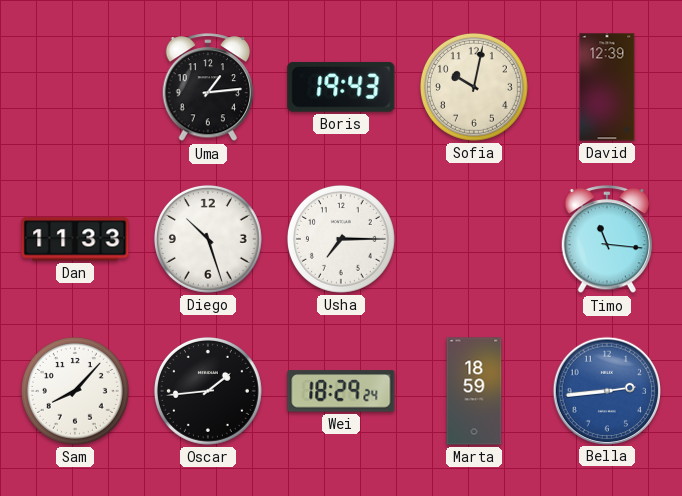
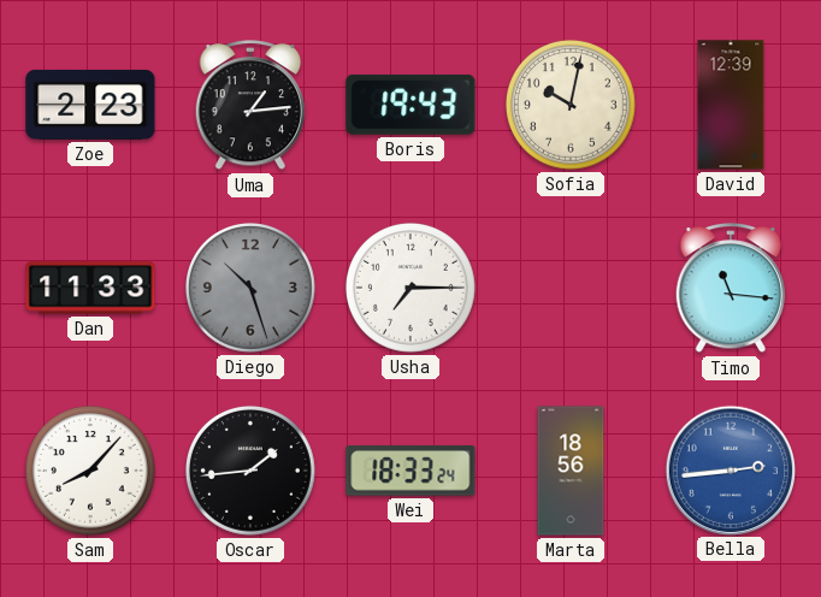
Zoe: none -> 2:23 (90, 105)
Diego dial: white -> grey (250, 288)
Wei: 18:29 -> 18:33 (410, 471)
Marta: 18:59 -> 18:56 (571, 471)
